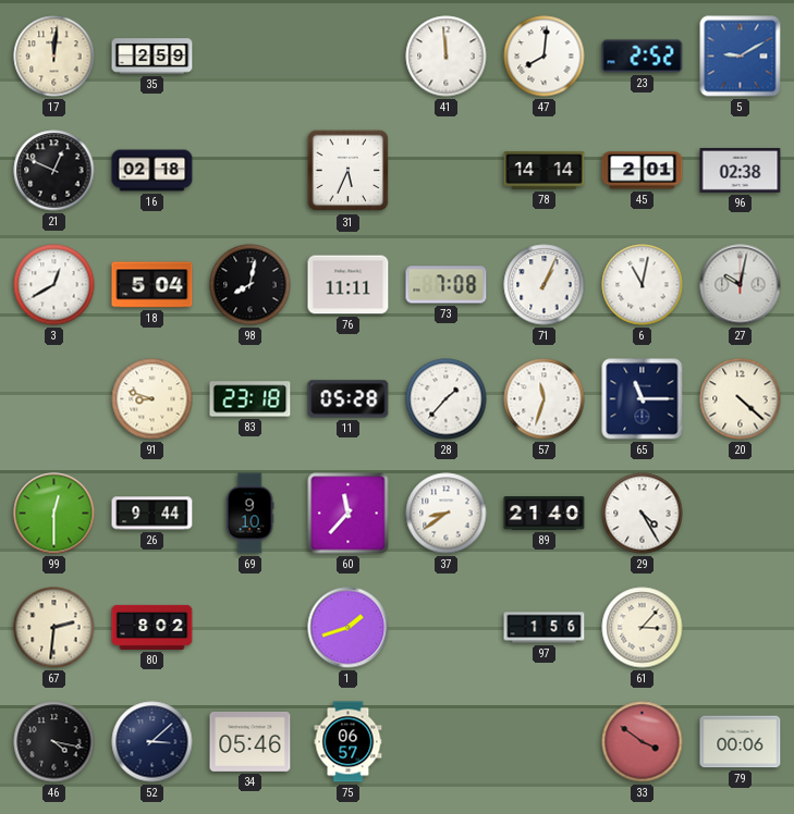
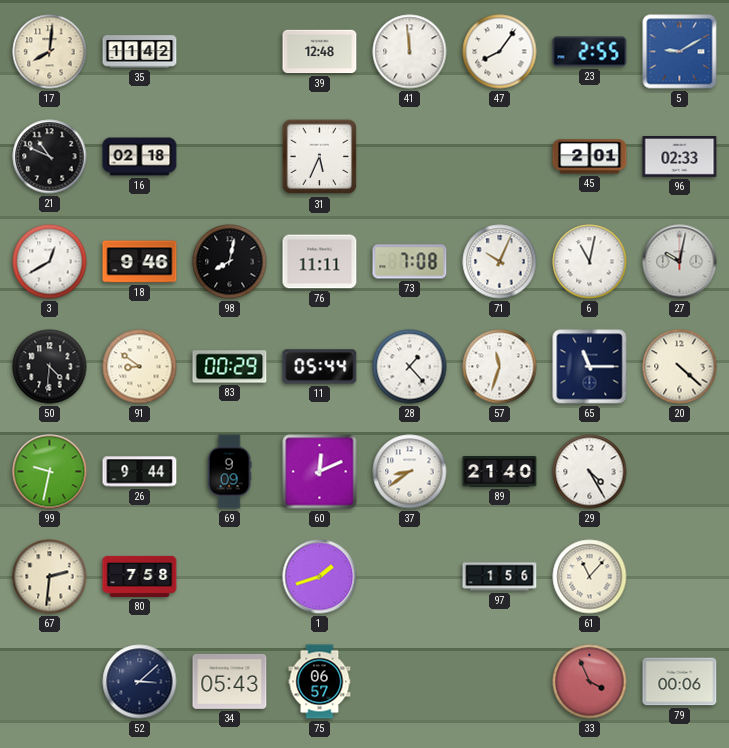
17: 12:01 -> 8:01 (50, 52)
35: 2:59 -> 11:42 (140, 52)
39: none -> 12:48 (320, 52)
47: 8:01 -> 8:06 (500, 52)
23: 2:52 -> 2:55 (590, 52)
21: 12:49 -> 10:49 (50, 157)
78: 14:14 -> none (545, 171)
96: 02:38 -> 02:33 (680, 157)
18: 5:04 -> 9:46 (140, 262)
71: 1:04 -> 10:04 (500, 262)
50: none -> 4:31 (50, 367)
91: 8:48 -> 8:51 (140, 367)
83: 23:18 -> 00:29 (230, 367)
11: 05:28 -> 05:44 (320, 367)
28: 1:37 -> 1:23 (410, 367)
99: 12:30 -> 9:32 (50, 472)
69: 9:10 -> 9:09 (229, 472)
60: 11:37 -> 12:11 (320, 472)
80: 8:02 -> 7:58 (140, 576)
61: 3:07 -> 11:07 (590, 577)
46: 4:17 -> none (54, 742)
34: 05:46 -> 05:43 (230, 681)
33: 3:51 -> 3:56 (590, 682)
